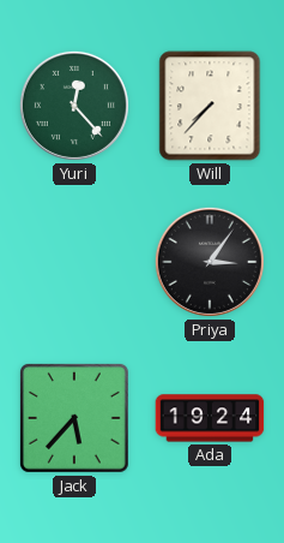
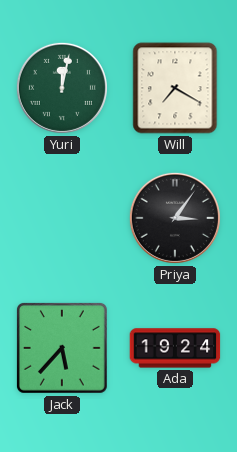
Yuri: 12:23 -> 12:02 (62, 88)
Will: 7:37 -> 7:20 (175, 88)
